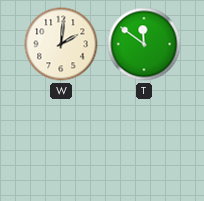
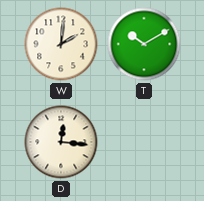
T: 11:51 -> 10:10 (144, 44)
D: none -> 12:16 (61, 142)
